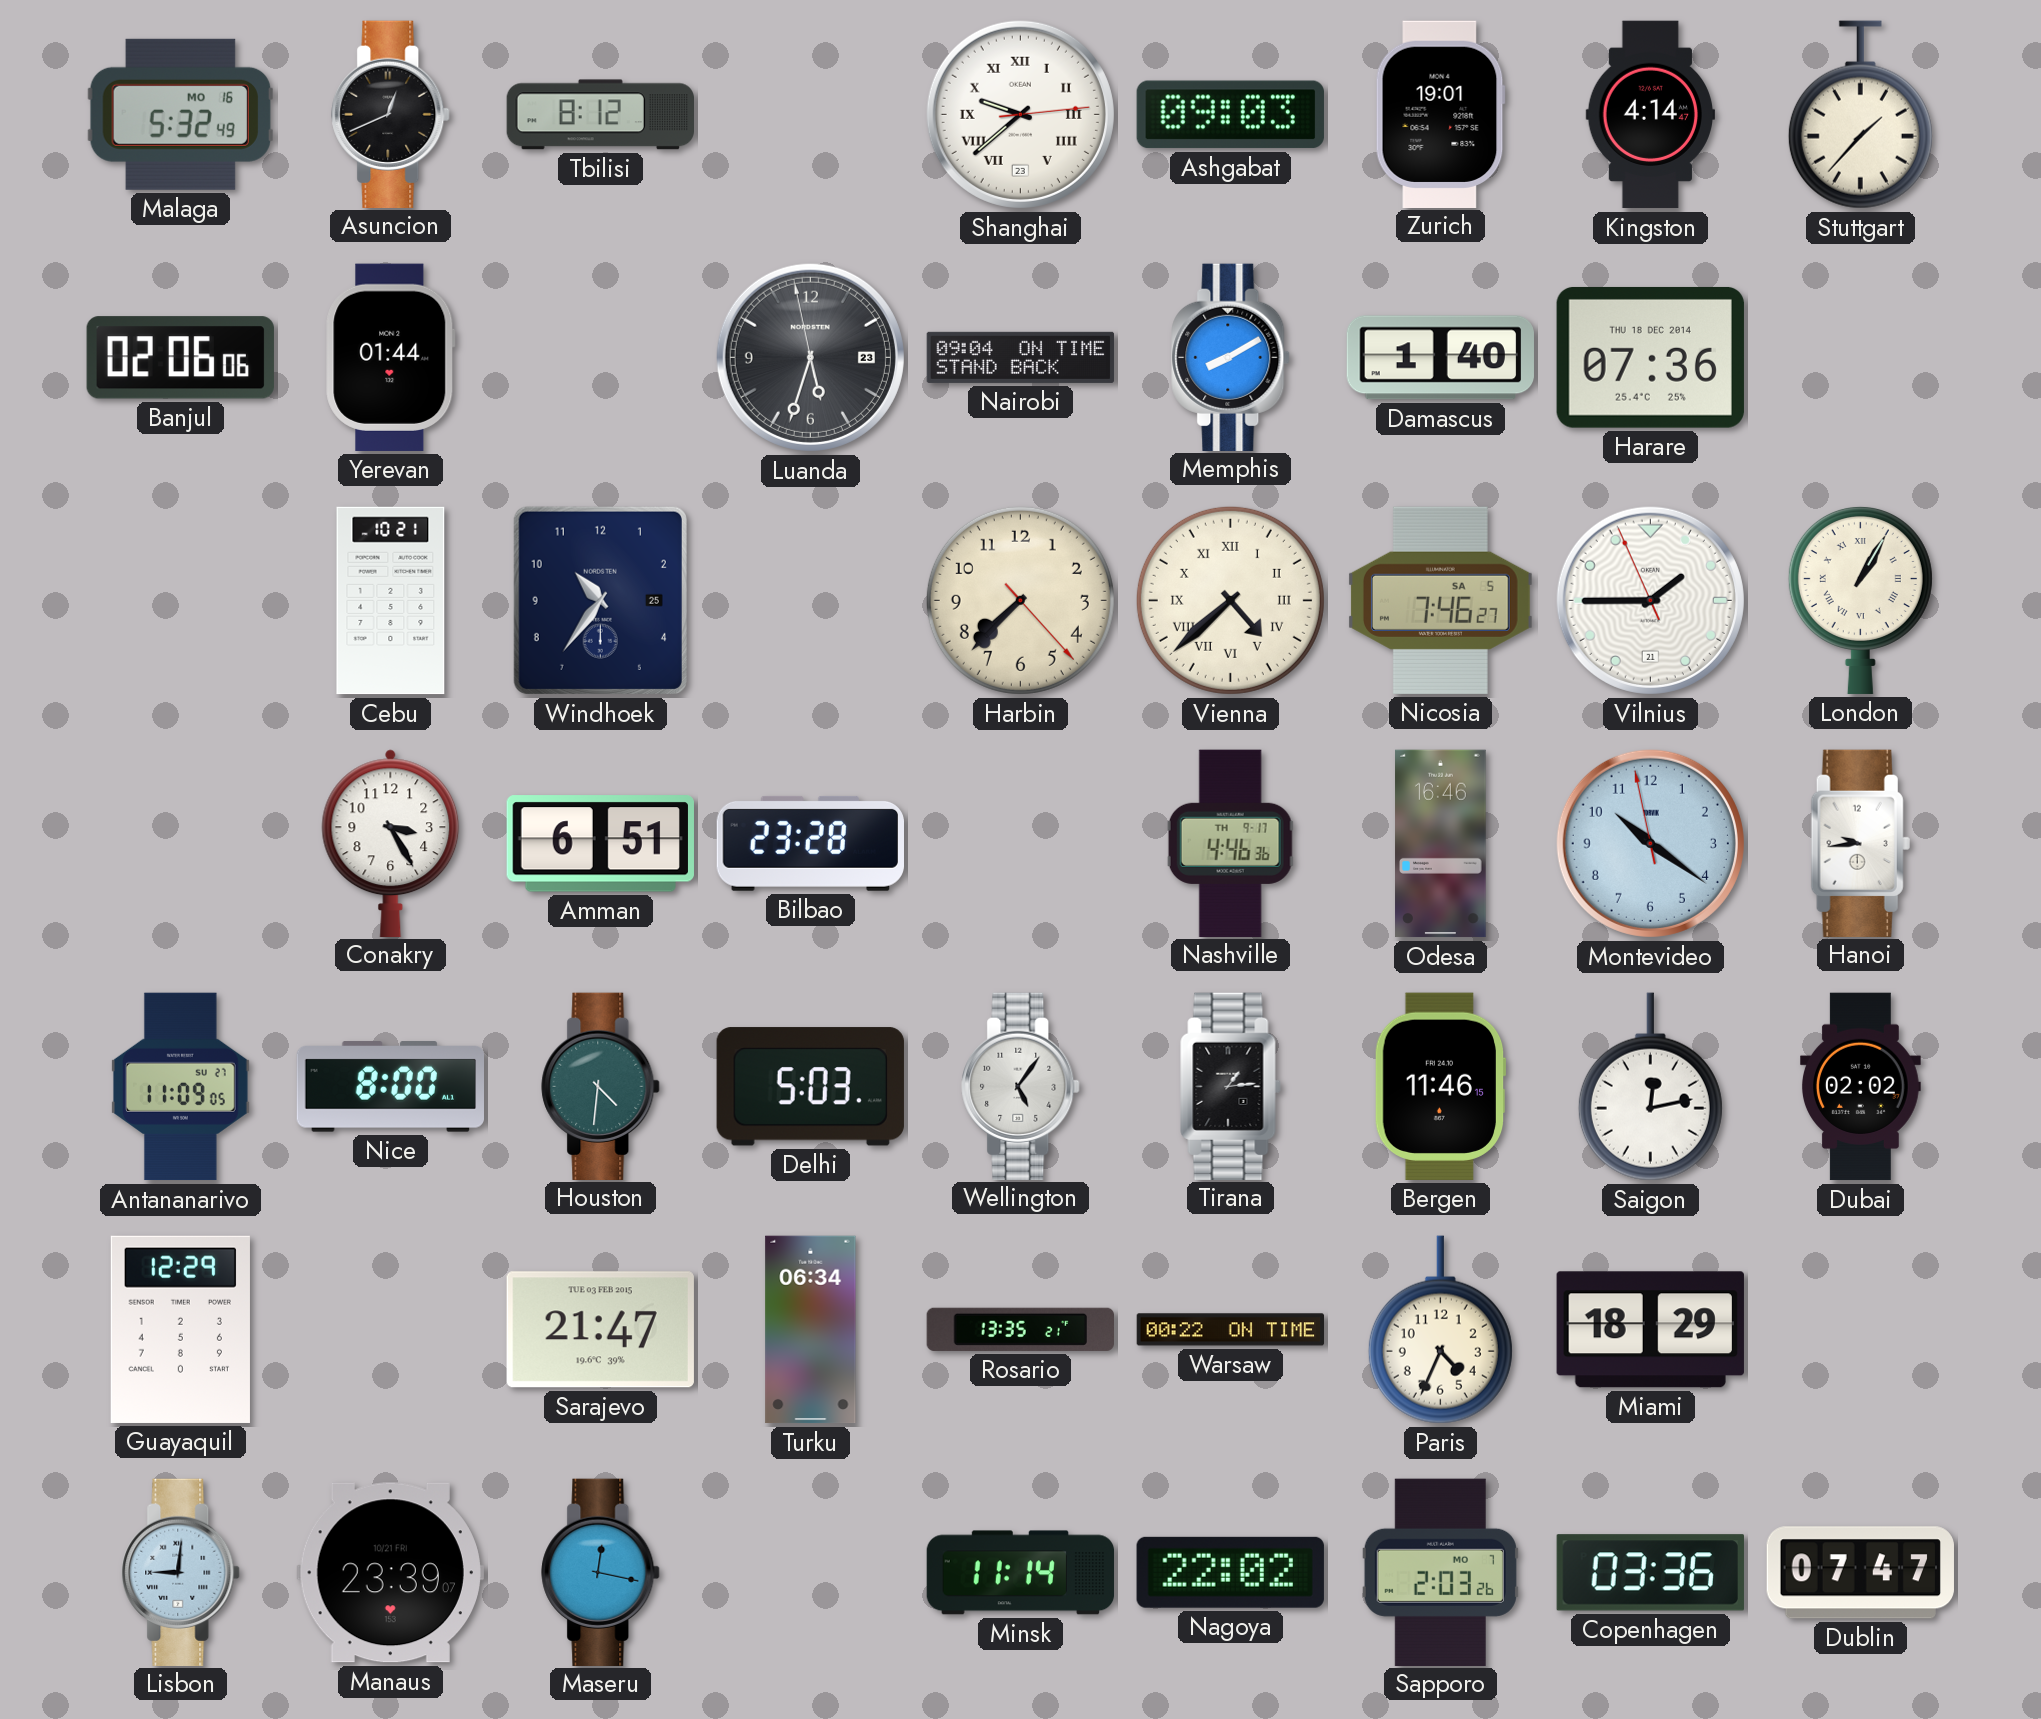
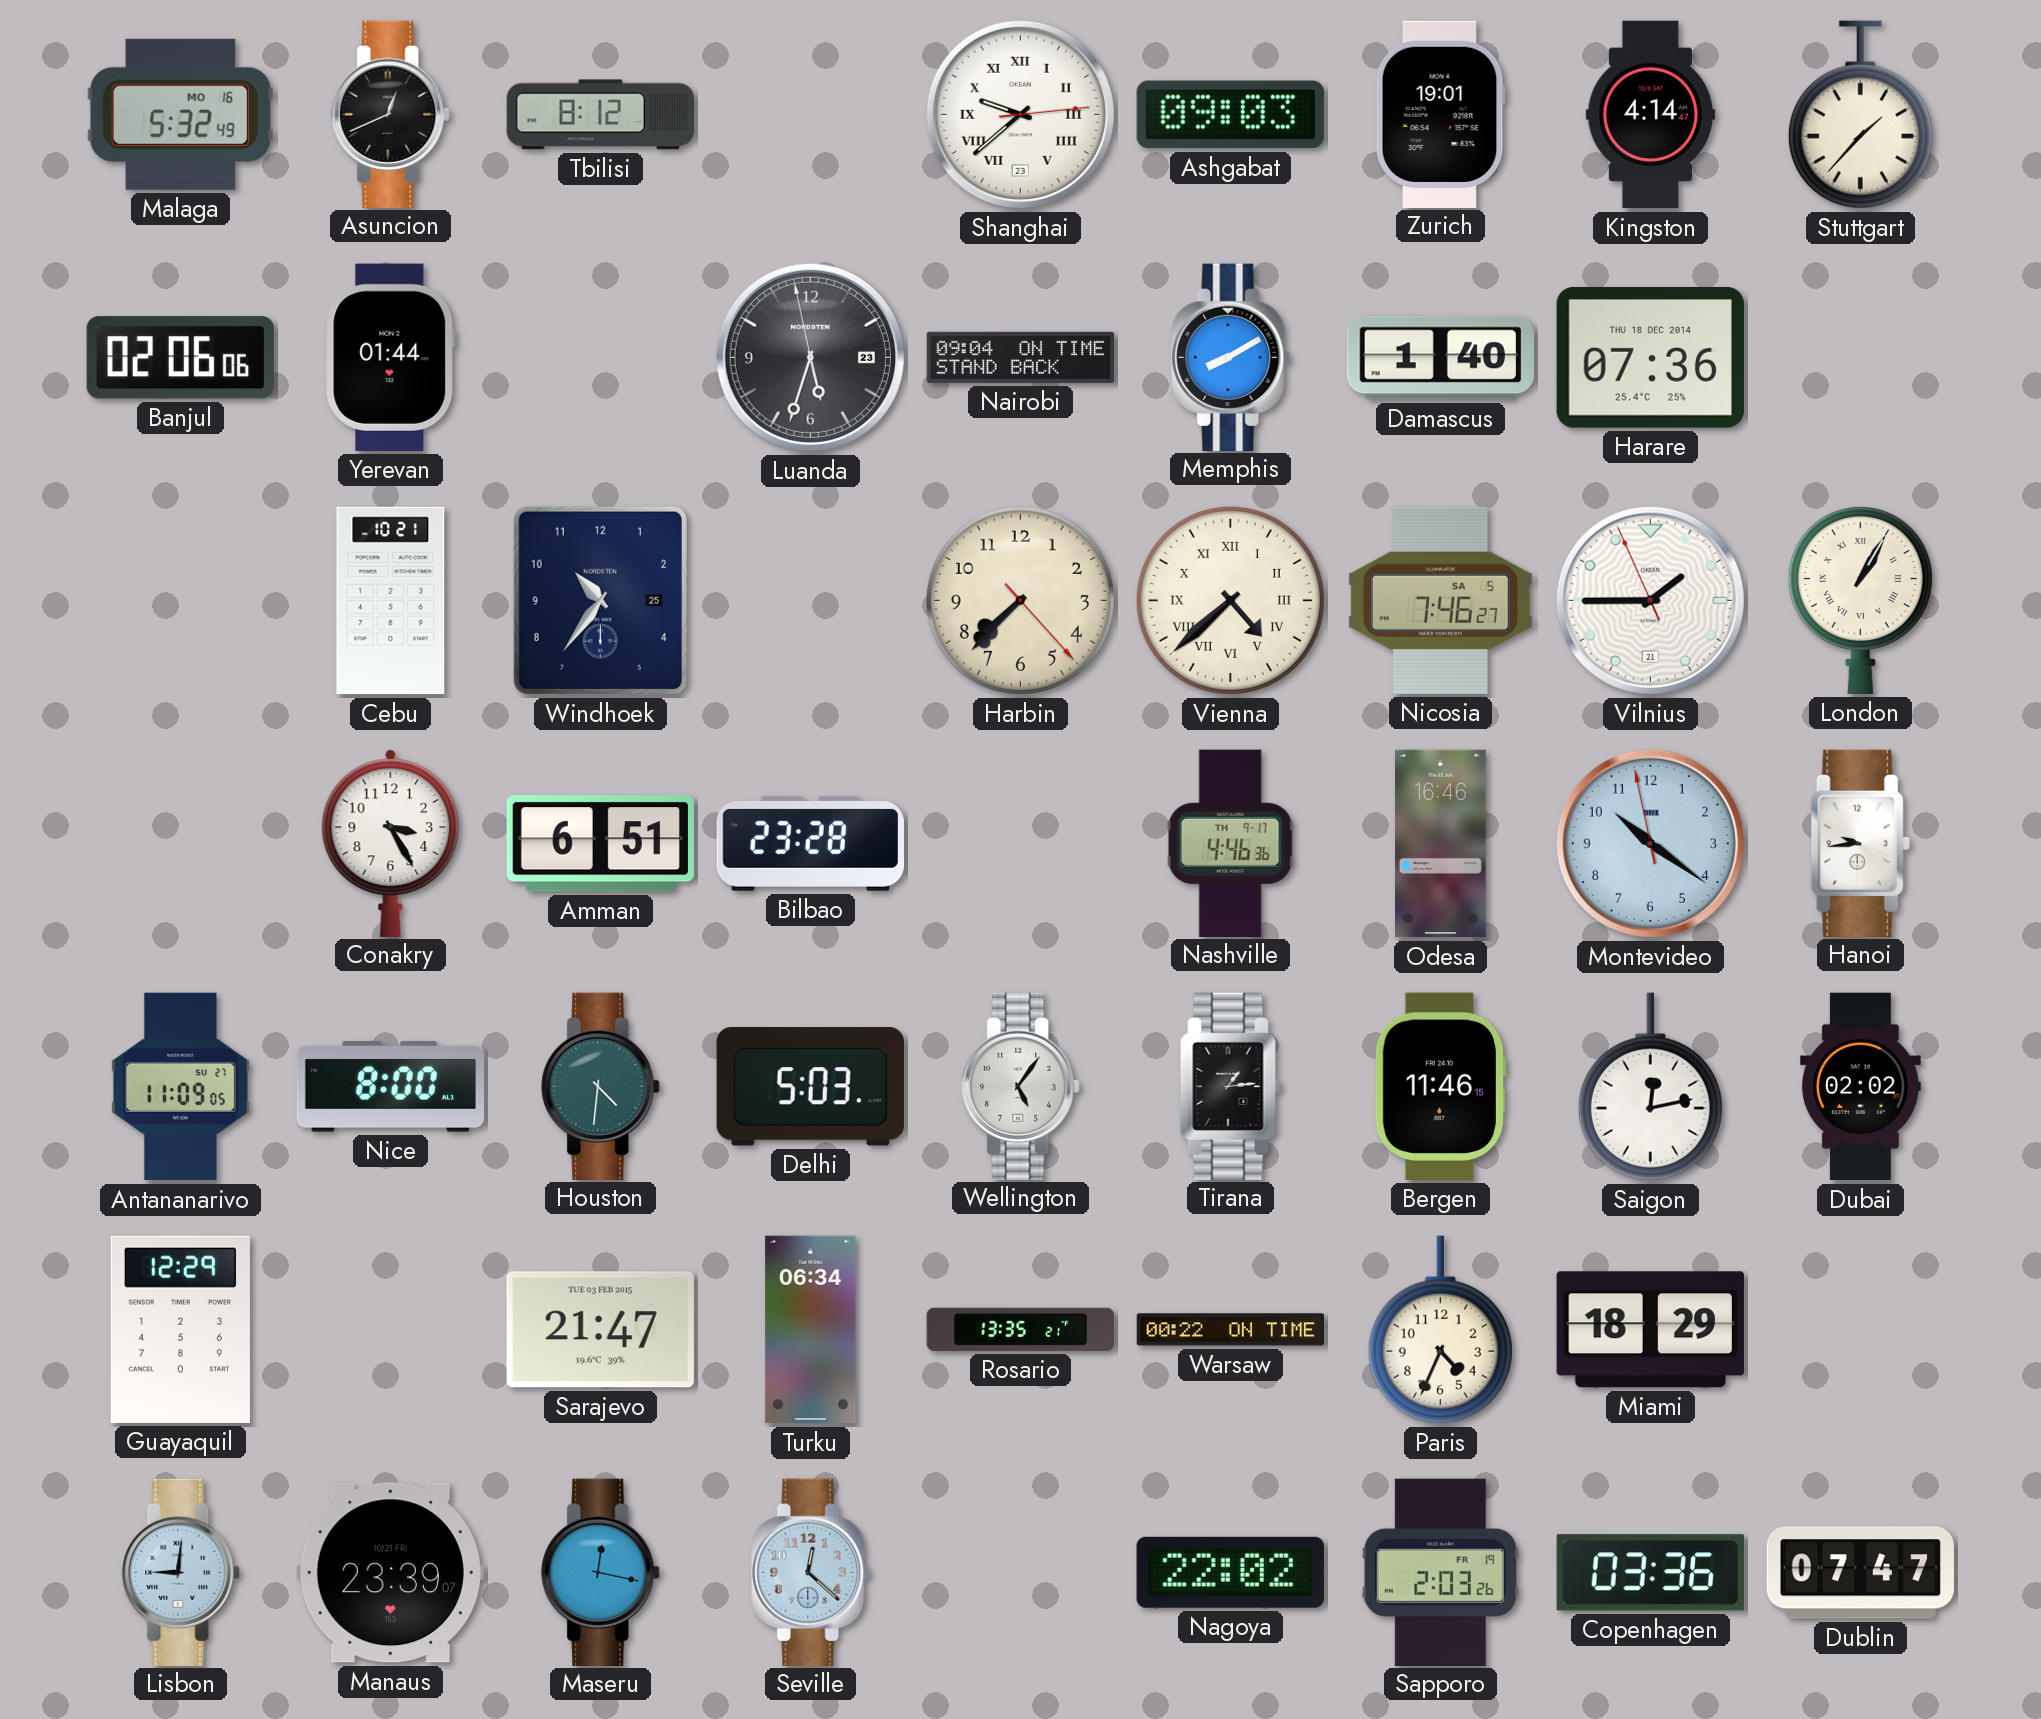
Seville: none -> 12:22 (811, 1572)
Minsk: 11:14 -> none (1021, 1573)
Sapporo date: MO 7 -> FR 19 (1440, 1572)
